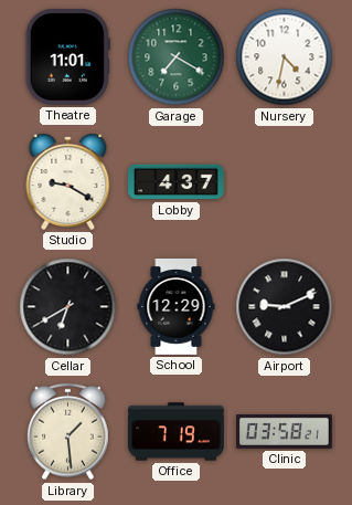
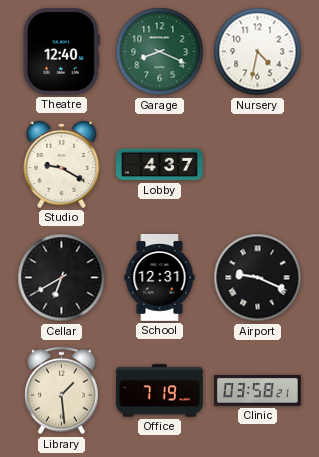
Theatre: 11:01 -> 12:40 (61, 51)
Garage: 7:20 -> 8:19 (160, 52)
School: 12:29 -> 12:31 (160, 277)
Airport: 9:11 -> 9:19 (258, 278)
